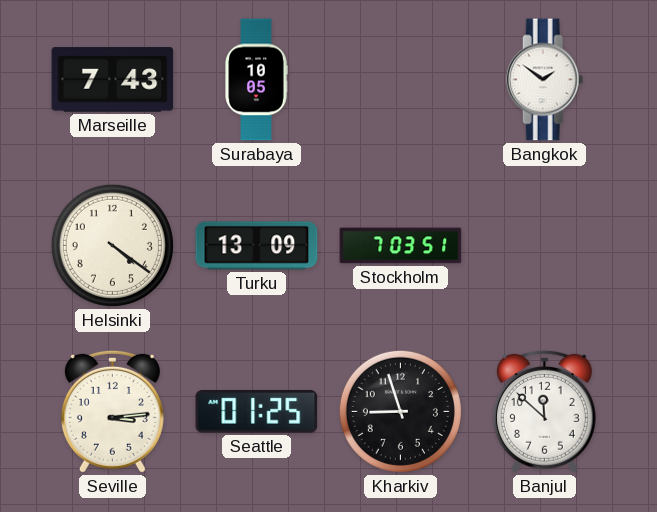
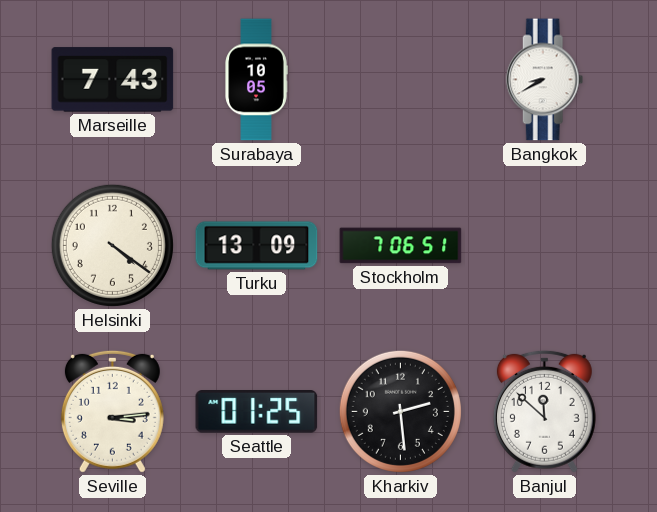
Bangkok: 1:51 -> 8:40 (545, 80)
Stockholm: 7:03 -> 7:06 (401, 246)
Kharkiv: 8:57 -> 2:29 (400, 411)
